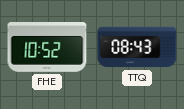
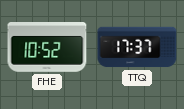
TTQ: 08:43 -> 17:37 (137, 47)
